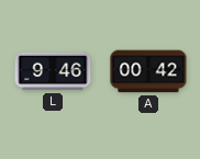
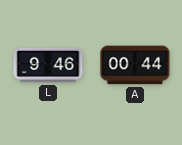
A: 00:42 -> 00:44 (135, 65)
